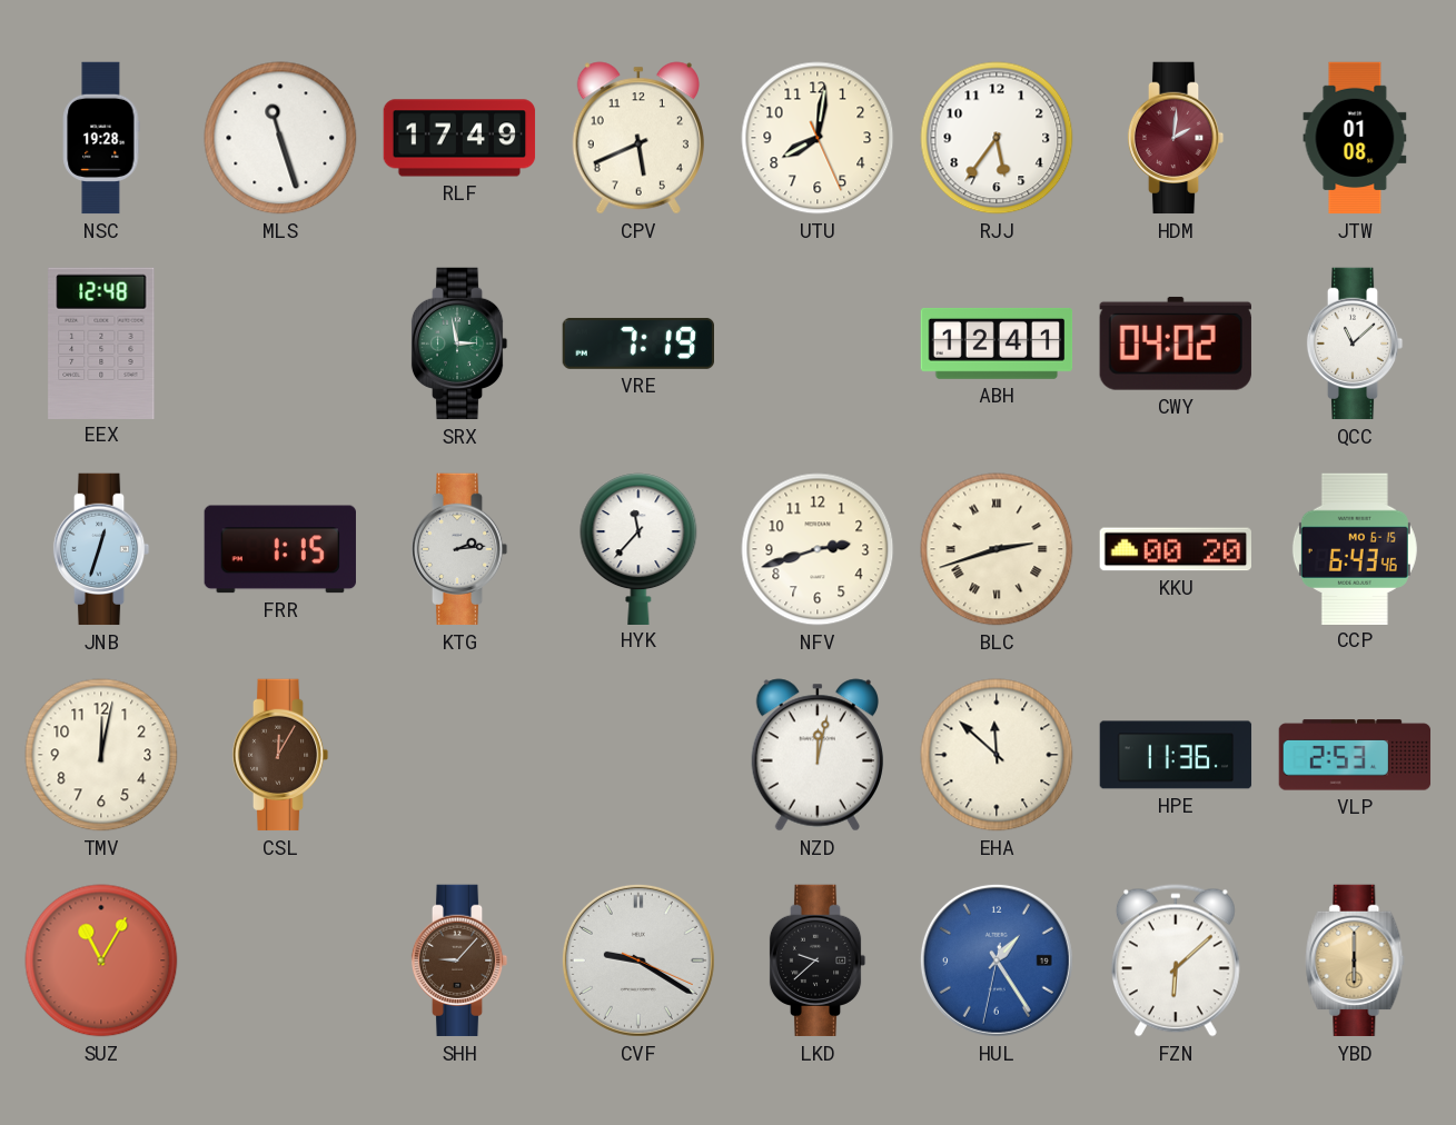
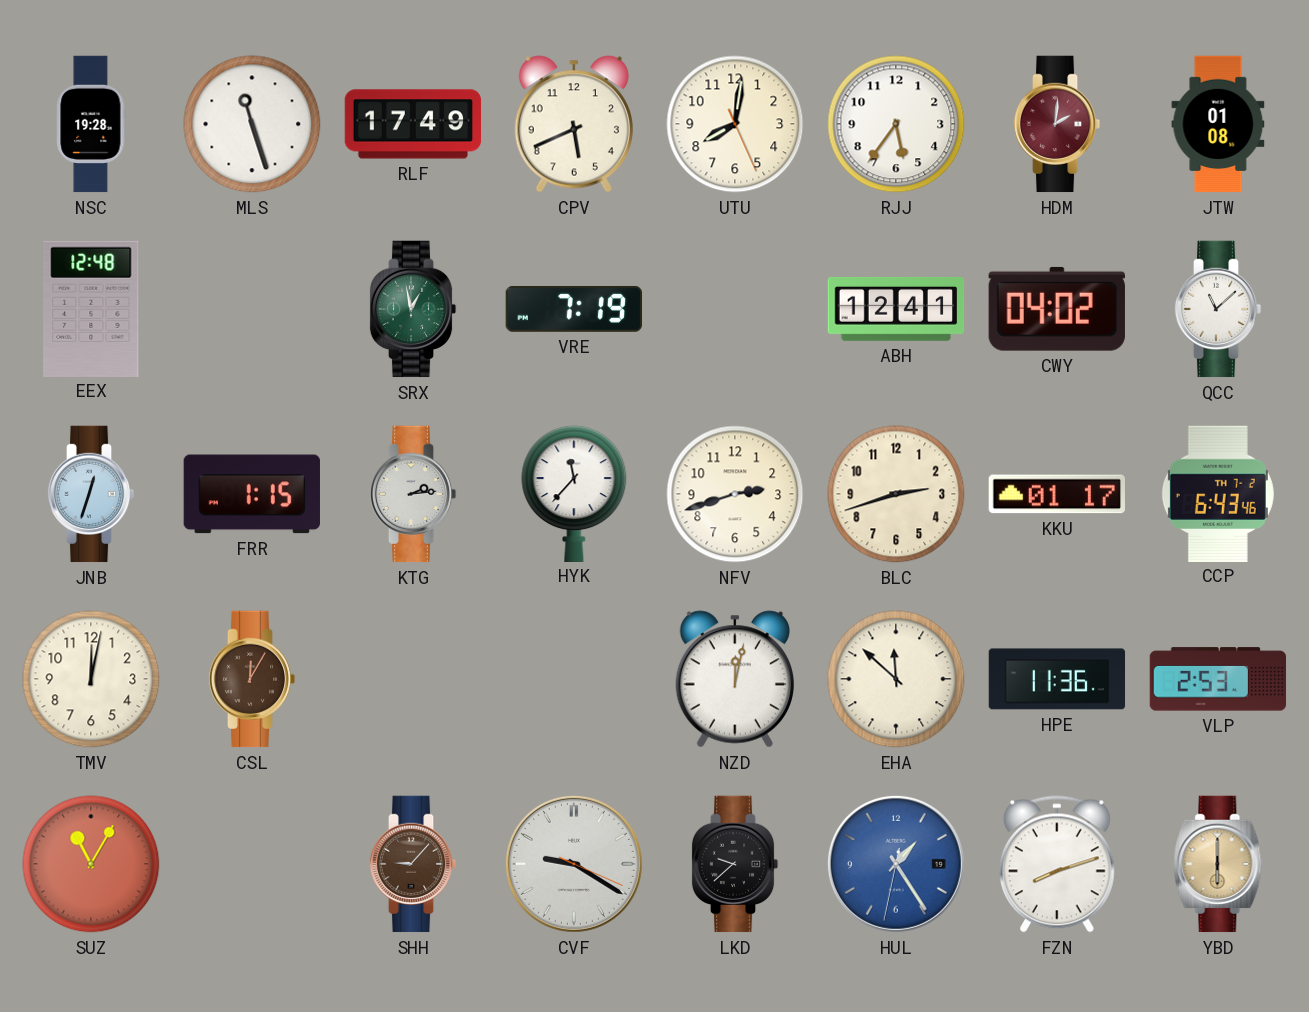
SRX: 2:58 -> 12:58 (413, 309)
BLC numerals: Roman -> Arabic (896, 494)
KKU: 00:20 -> 01:17 (1056, 494)
CCP date: MO 6-15 -> TH 7-2 (1218, 493)
FZN: 6:08 -> 8:12 (1057, 864)
